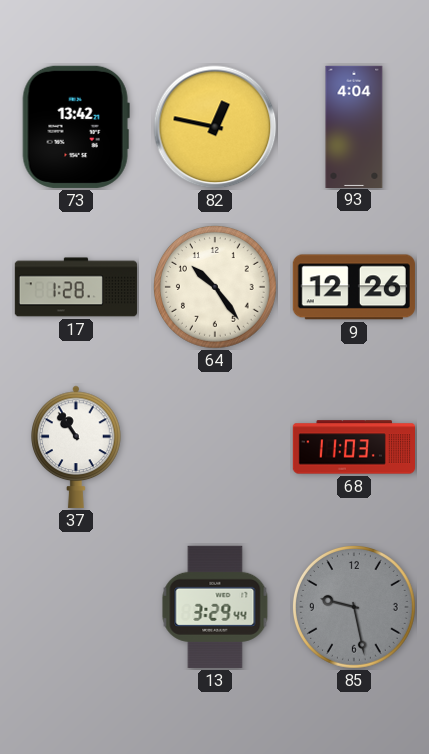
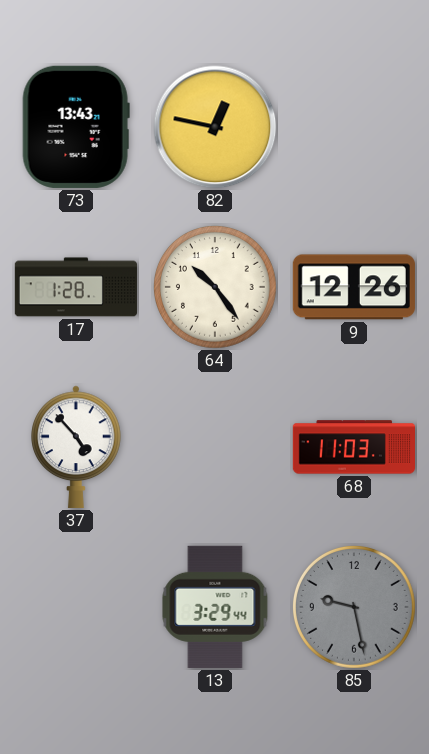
73: 13:42 -> 13:43 (76, 127)
93: 4:04 -> none (354, 126)
37: 10:54 -> 4:53 (76, 447)
